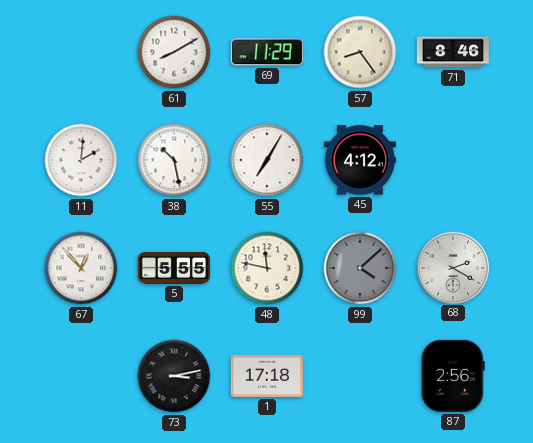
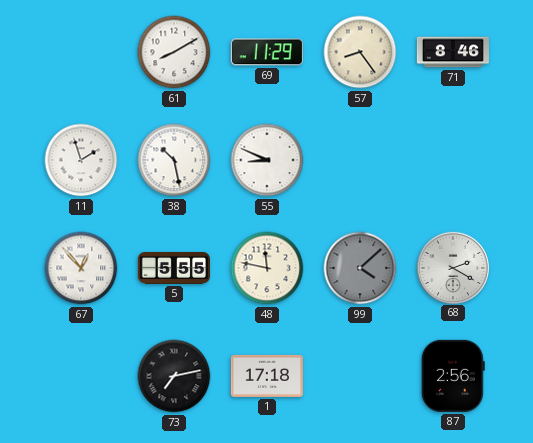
11: 2:01 -> 1:57 (81, 160)
55: 7:05 -> 8:49 (267, 160)
45: 4:12 -> none (360, 160)
73: 3:13 -> 7:13 (174, 376)
